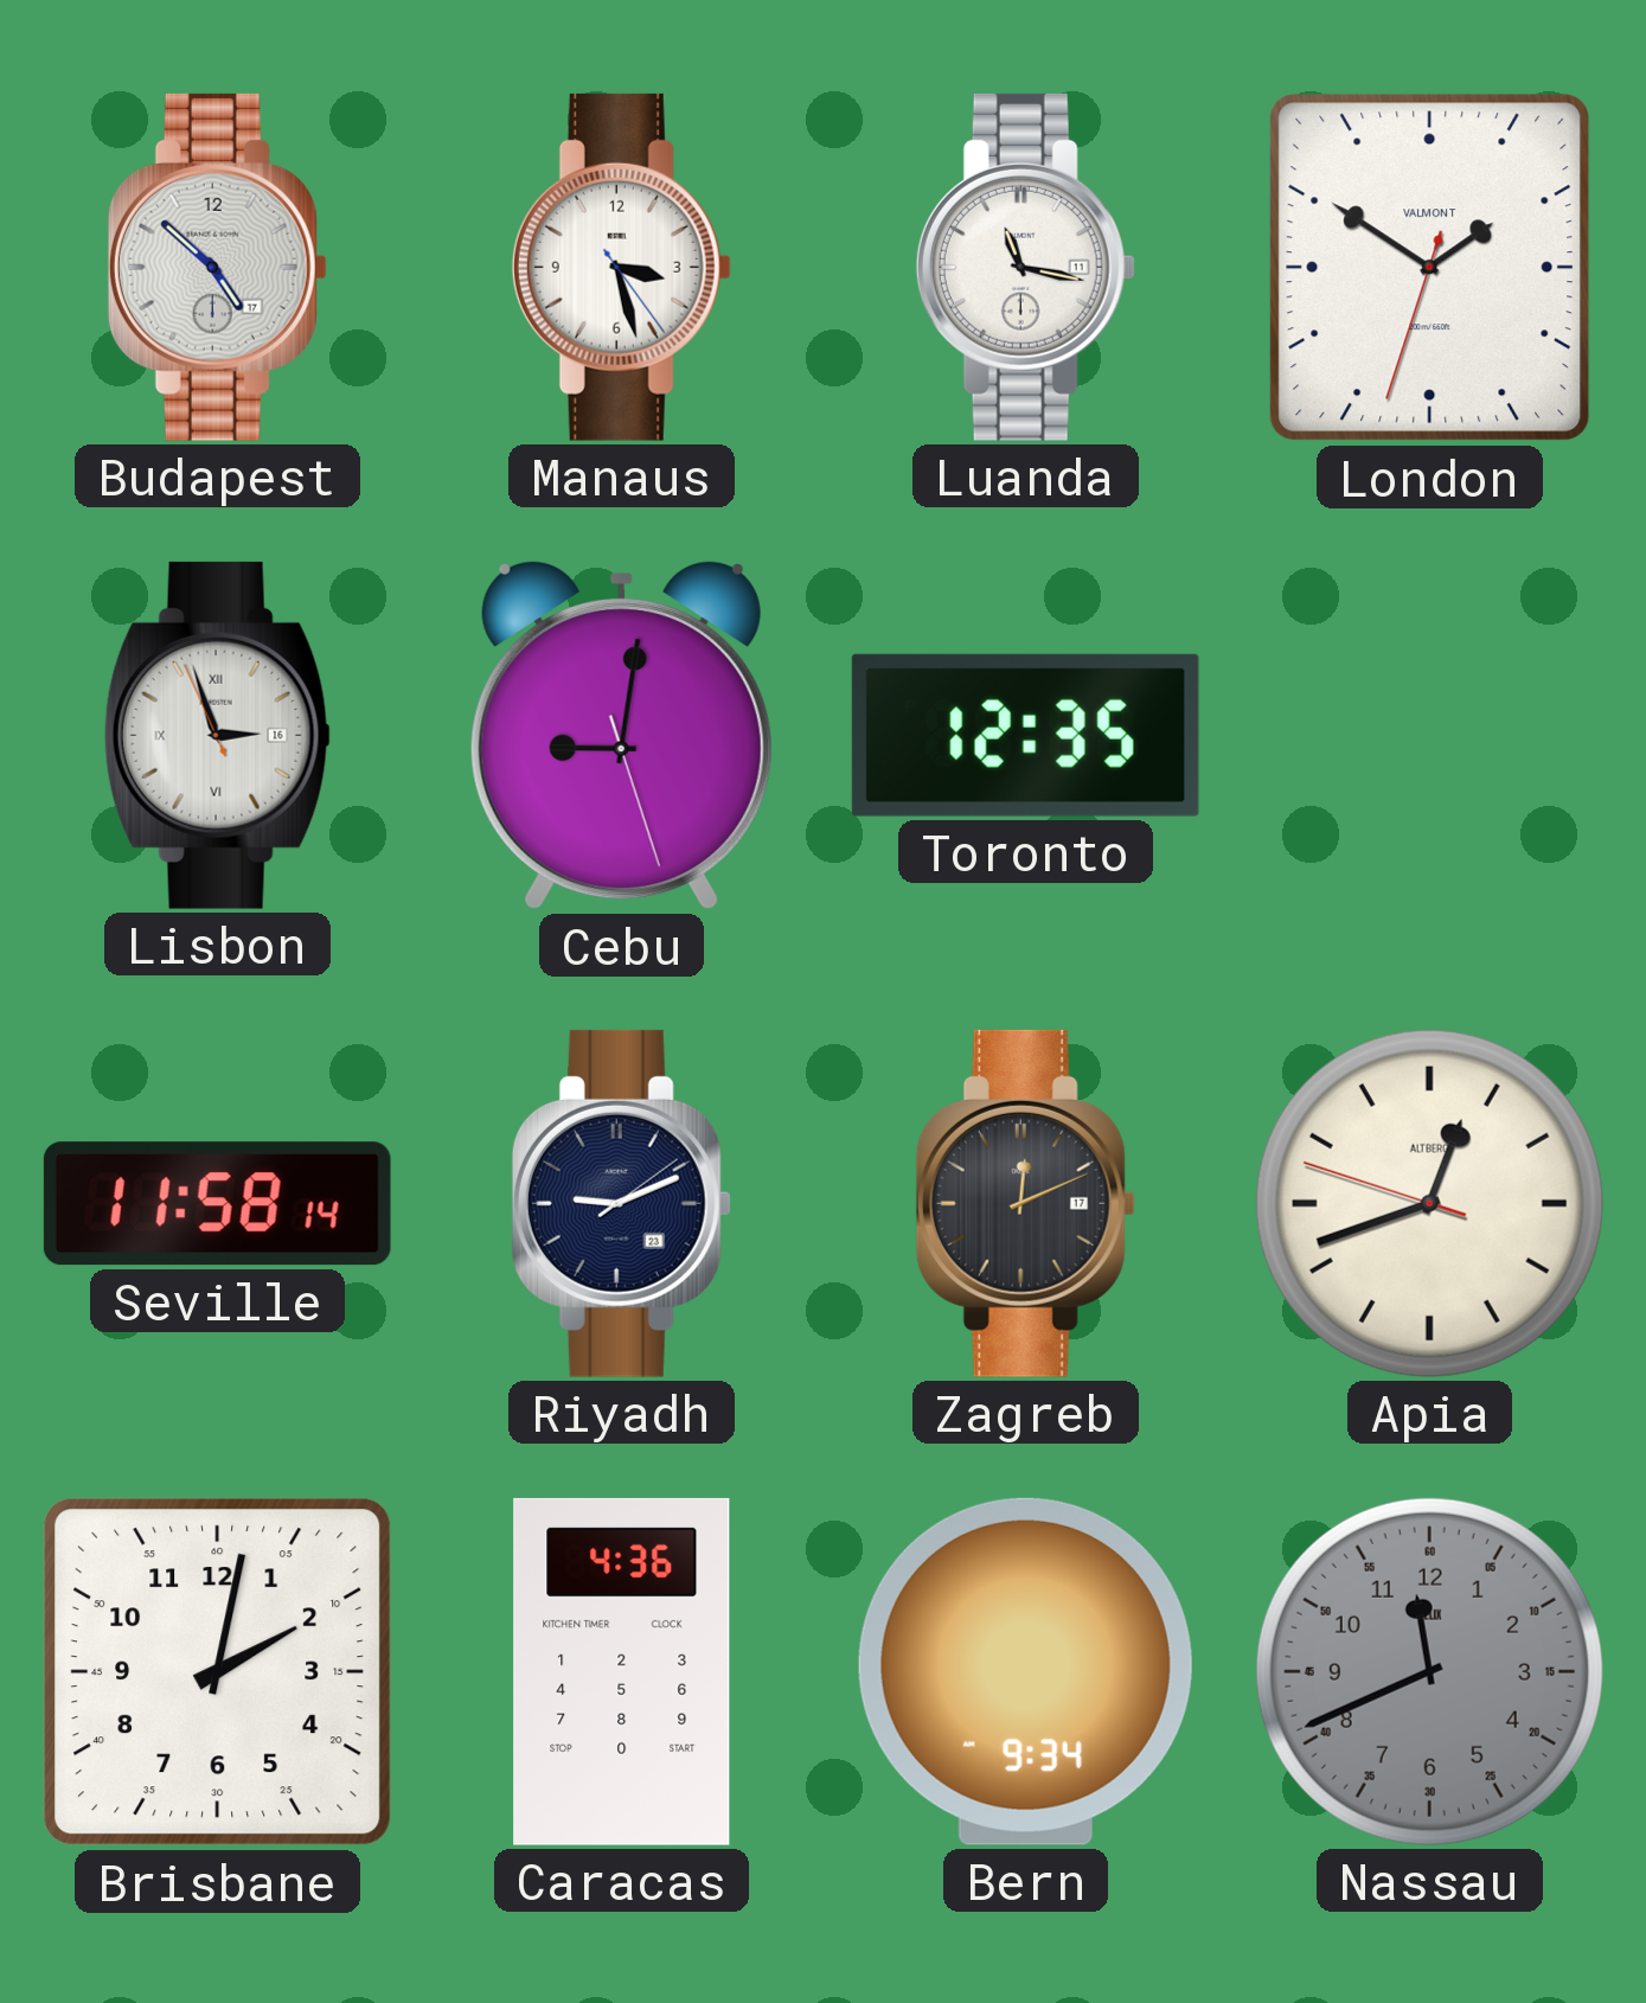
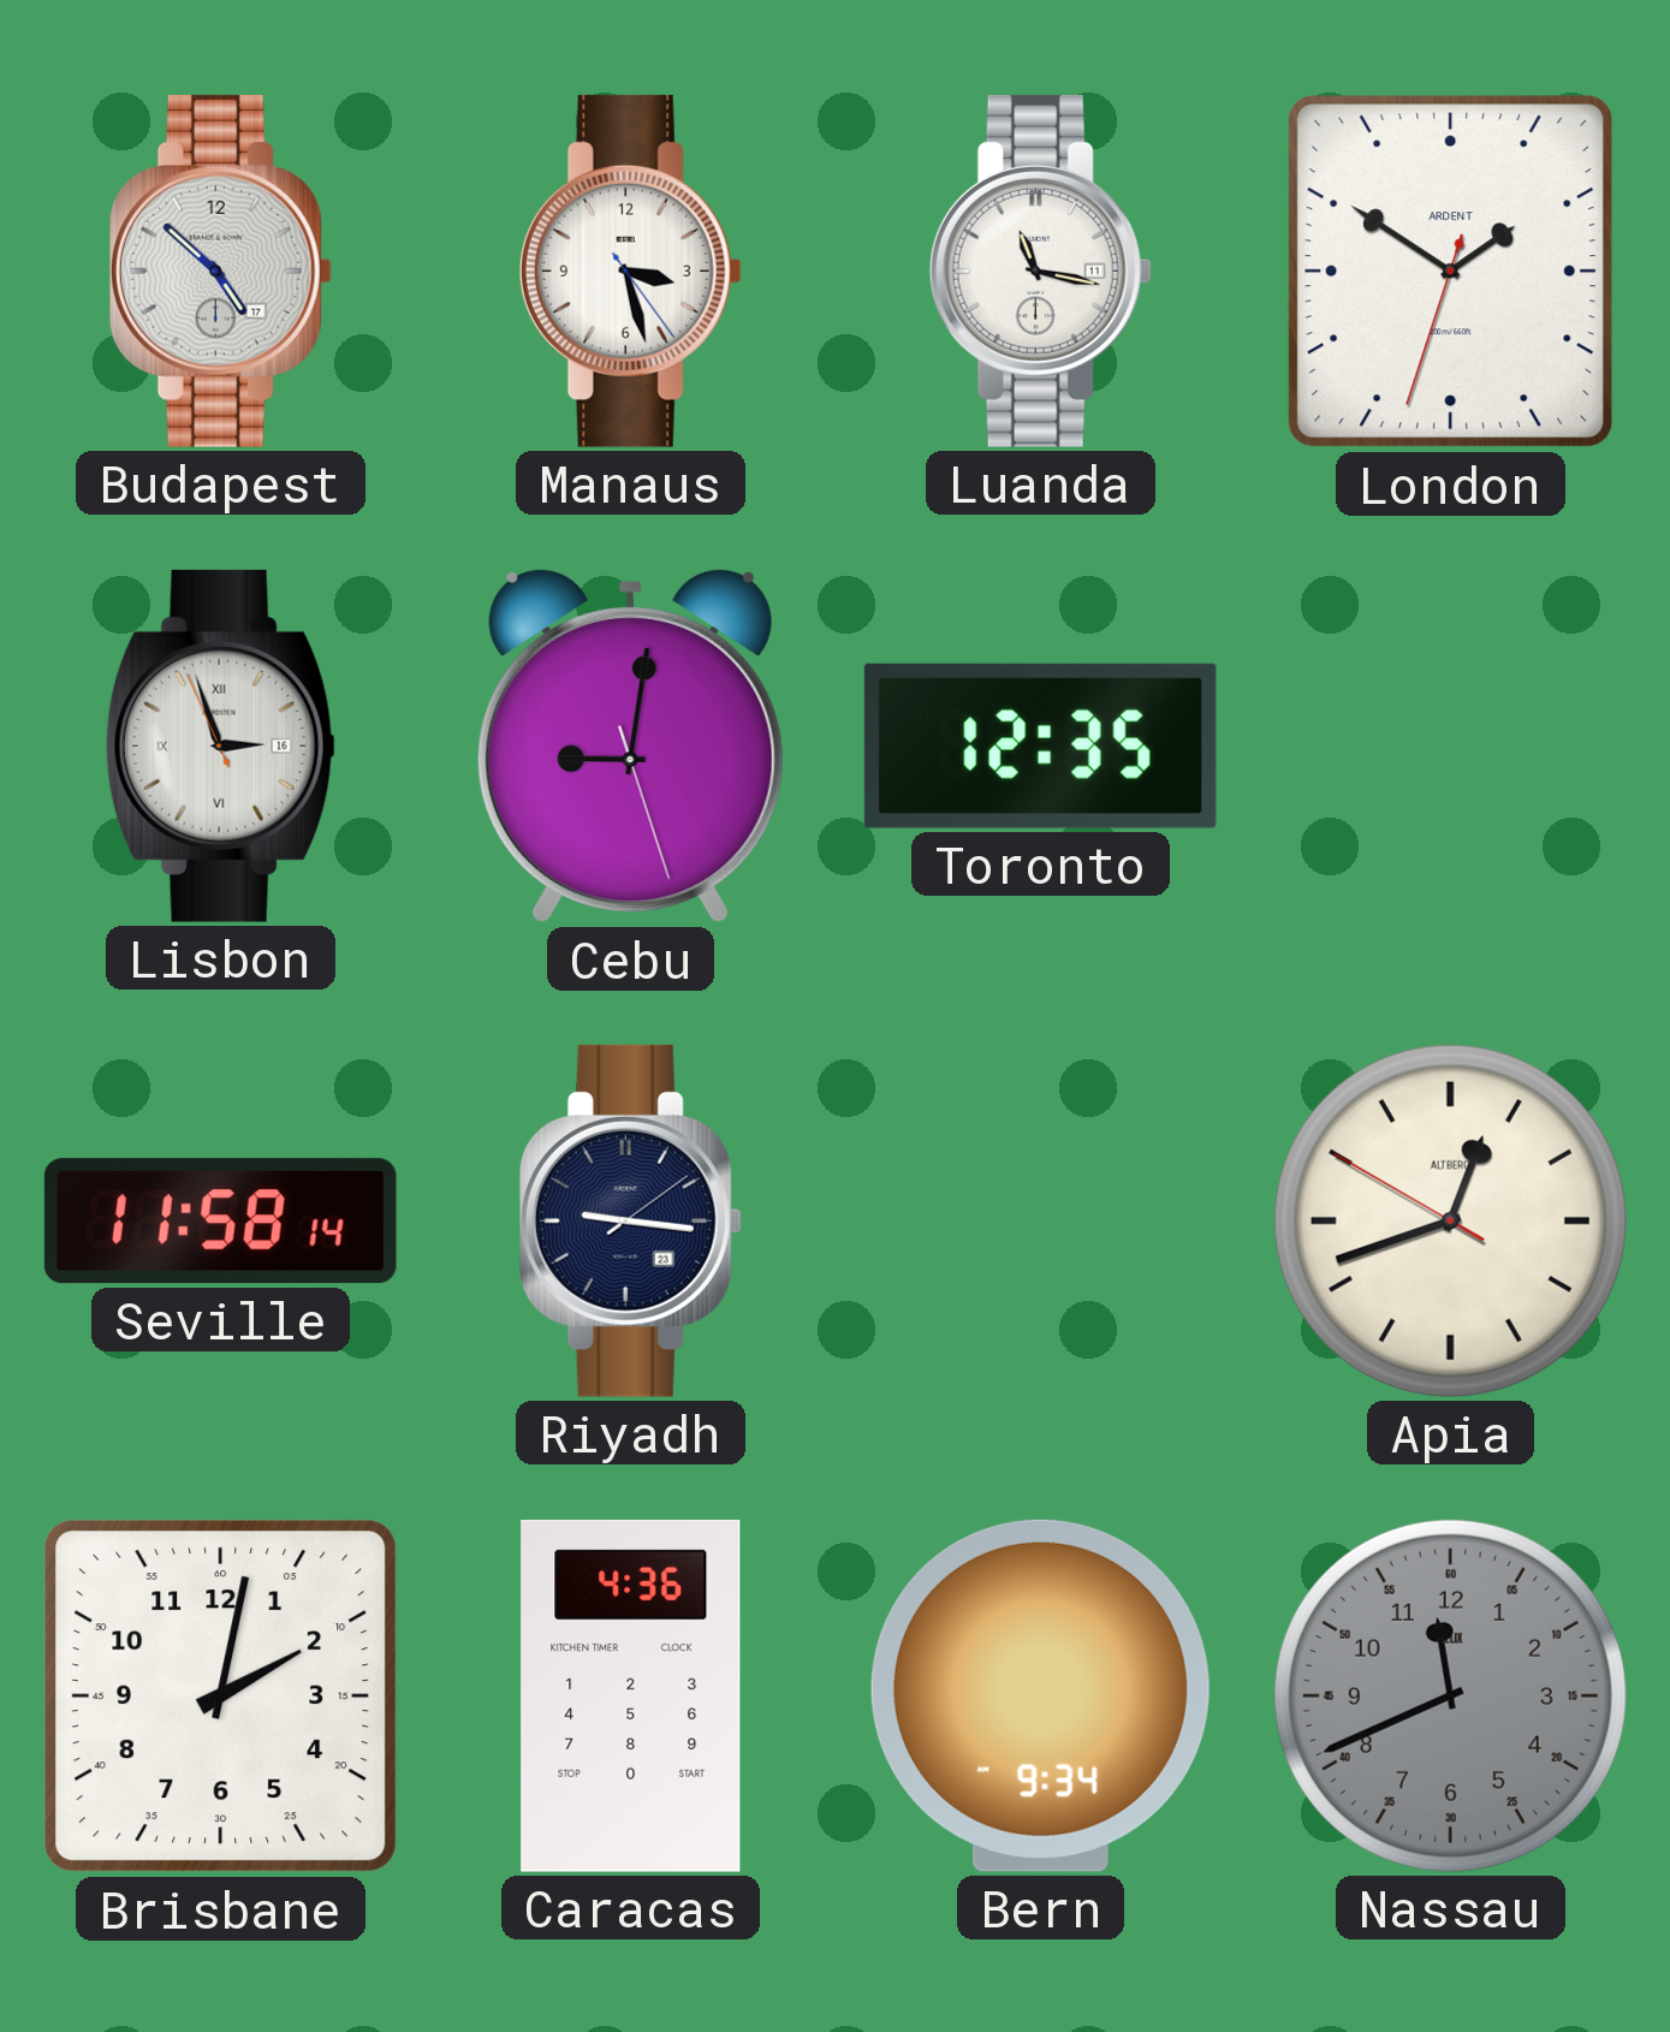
London brand: VALMONT -> ARDENT (1451, 272)
Riyadh: 9:11 -> 9:16 (630, 1220)
Zagreb: 12:11 -> none (1025, 1203)
Apia: 12:41:48 -> 12:41:50 (1450, 1220)
